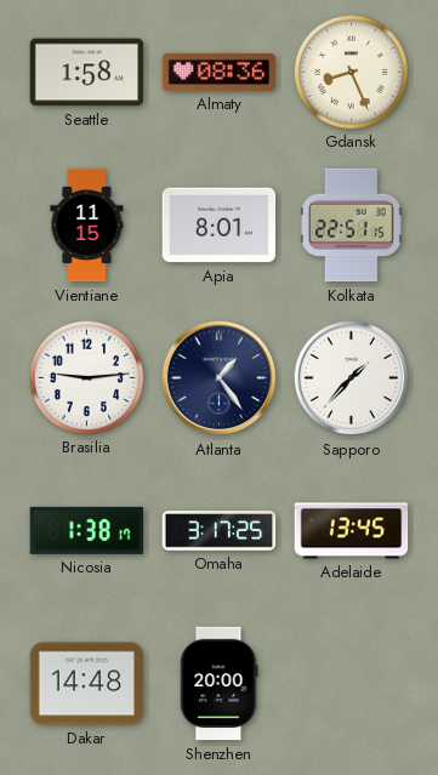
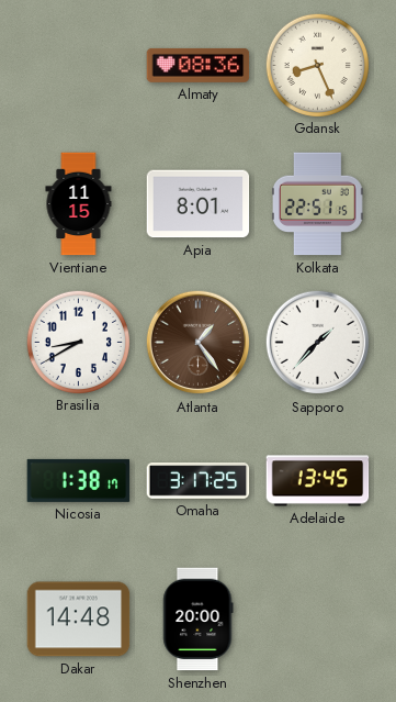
Seattle: 1:58 -> none (87, 73)
Brasilia: 9:14 -> 8:40 (78, 342)
Atlanta dial: navy -> brown (199, 343)
